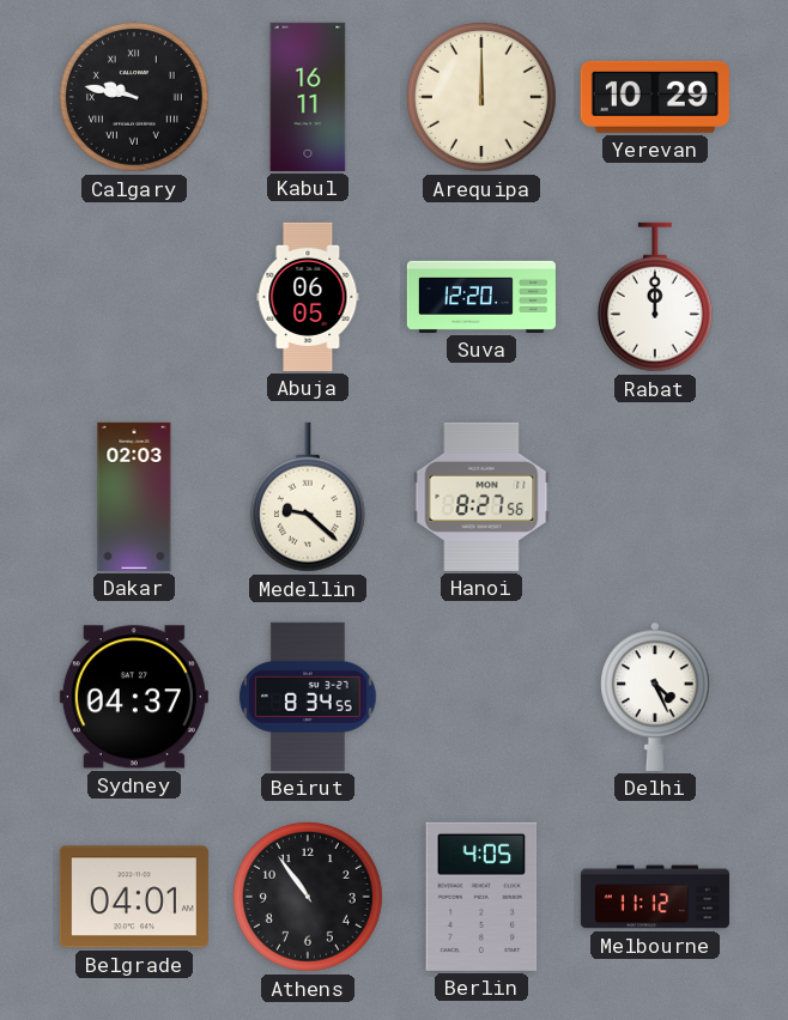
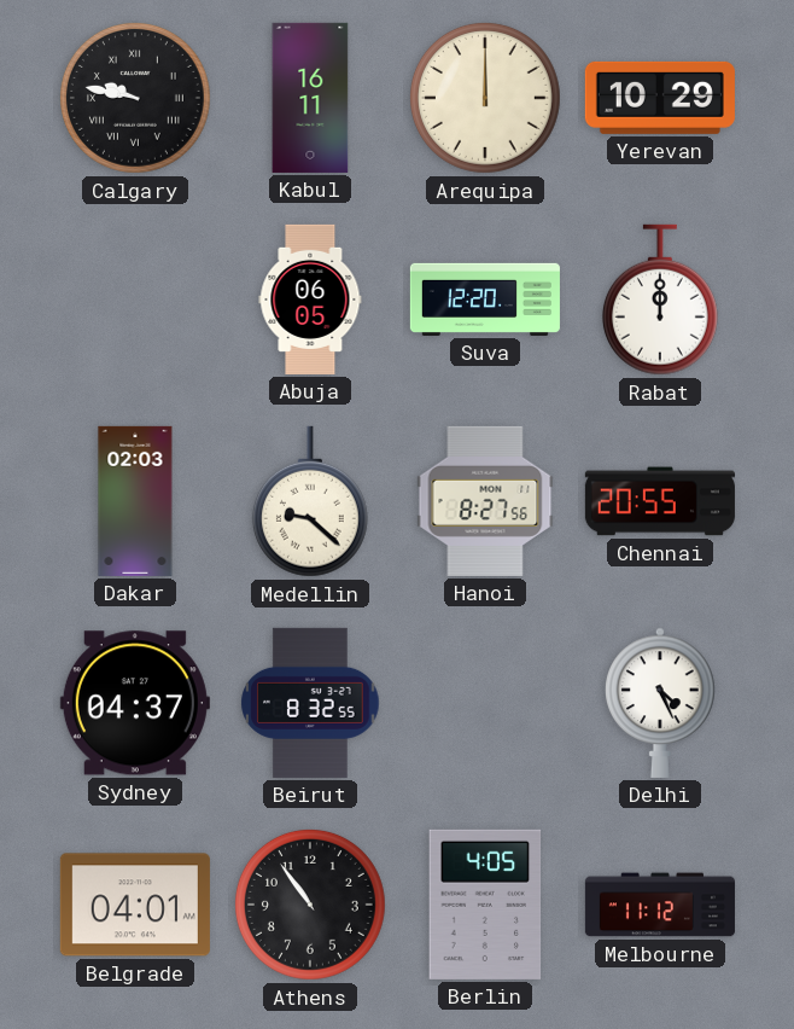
Chennai: none -> 20:55 (660, 501)
Beirut: 8:34 -> 8:32 (310, 703)
